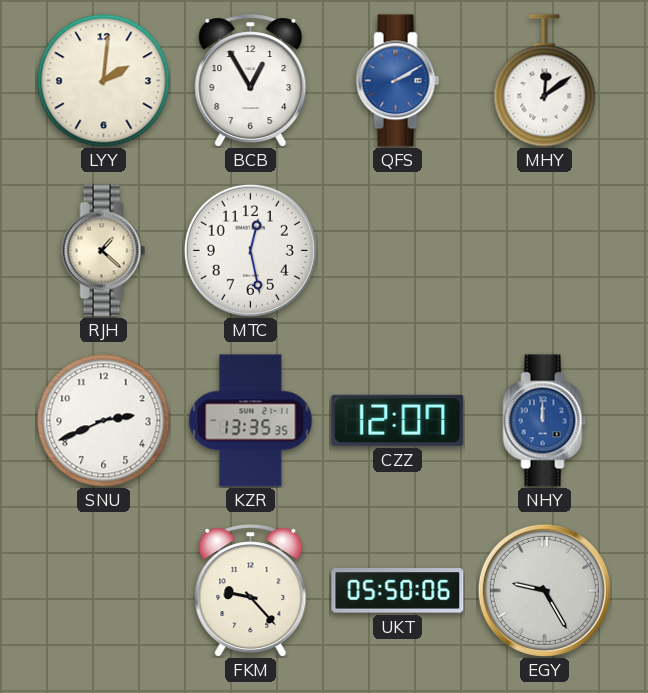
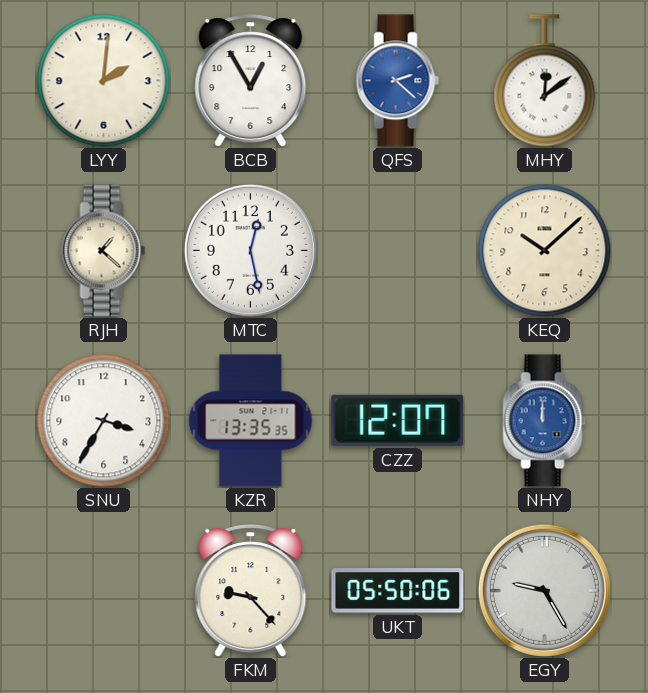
QFS: 2:10 -> 2:22 (398, 81)
KEQ: none -> 10:08 (545, 251)
SNU: 2:41 -> 3:35 (104, 421)
